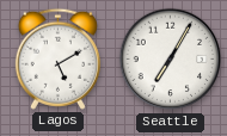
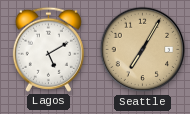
Seattle dial: white -> champagne (143, 50)
